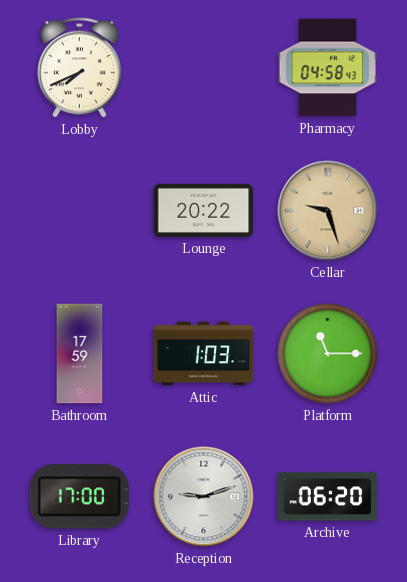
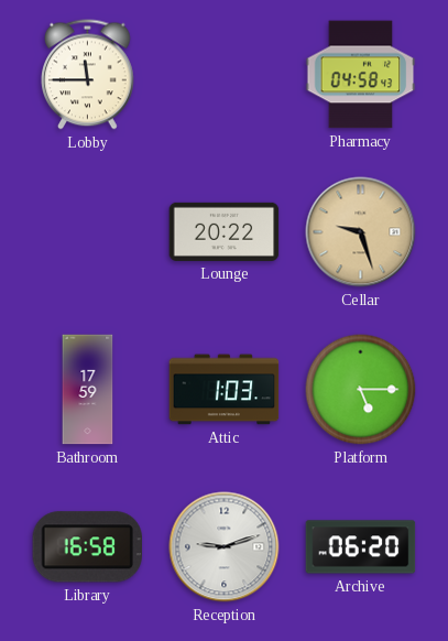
Lobby: 7:41 -> 11:45 (88, 75)
Platform: 11:15 -> 5:15 (361, 390)
Library: 17:00 -> 16:58 (87, 547)
